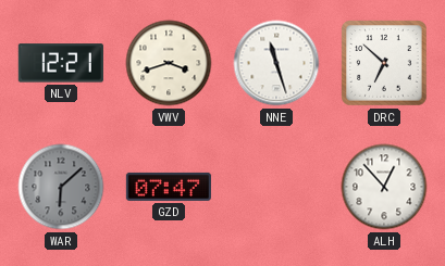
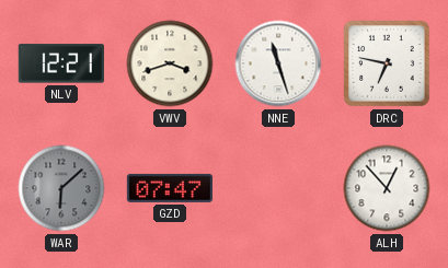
DRC: 6:52 -> 6:47 (387, 63)
